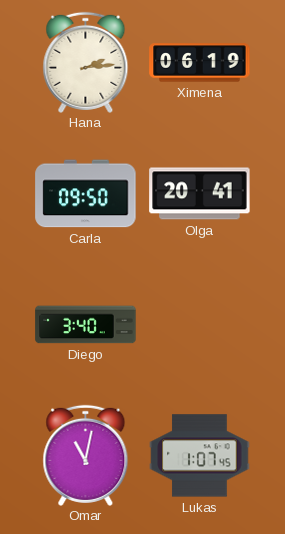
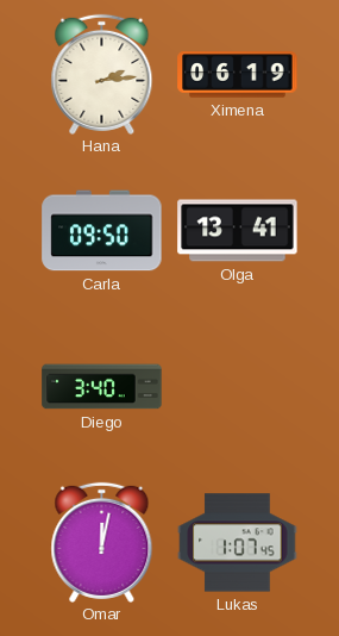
Olga: 20:41 -> 13:41 (238, 231)
Omar: 11:02 -> 12:02 (102, 542)
